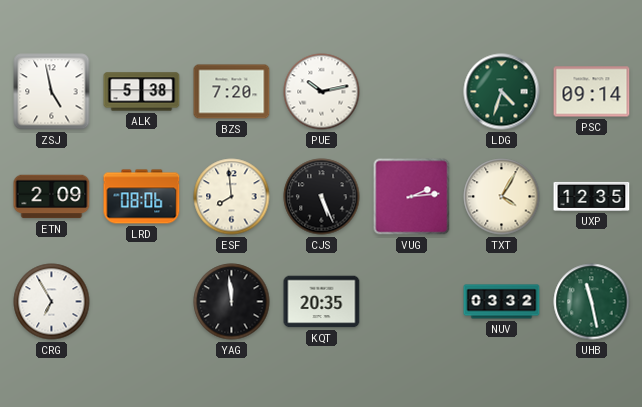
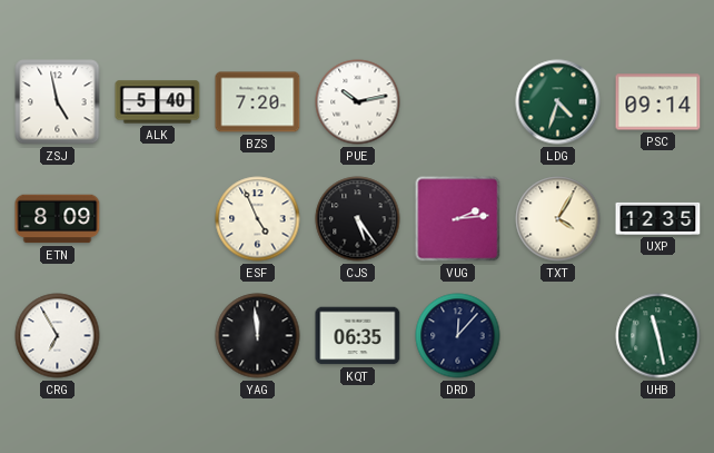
ALK: 5:38 -> 5:40 (158, 102)
ETN: 2:09 -> 8:09 (58, 219)
LRD: 08:06 -> none (142, 197)
ESF: 7:59 -> 4:56 (258, 219)
CJS: 5:26 -> 5:24 (358, 219)
KQT: 20:35 -> 06:35 (358, 336)
DRD: none -> 12:07 (458, 336)
NUV: 03:32 -> none (502, 302)
